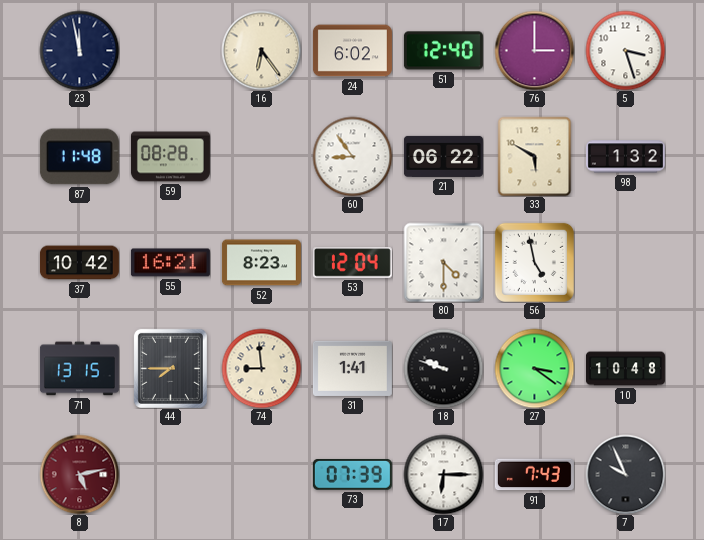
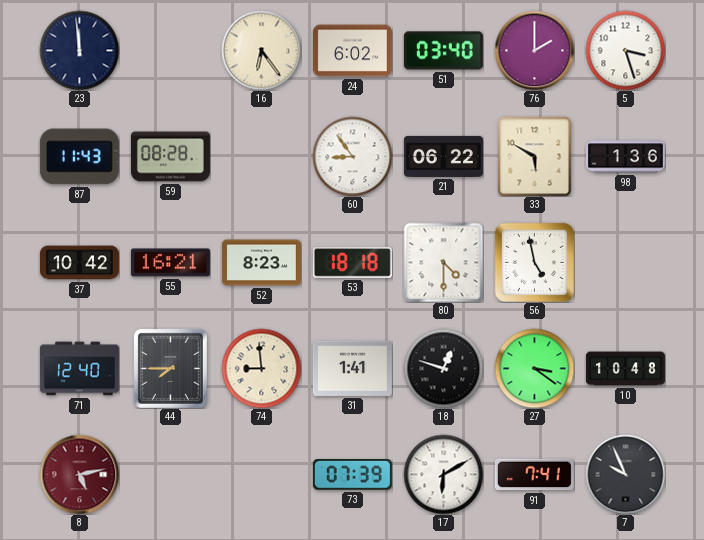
23: 11:58 -> 11:59 (79, 50)
51: 12:40 -> 03:40 (443, 51)
76: 3:00 -> 2:00 (534, 50)
87: 11:48 -> 11:43 (79, 157)
98: 1:32 -> 1:36 (625, 157)
53: 12:04 -> 18:18 (352, 263)
71: 13:15 -> 12:40 (79, 369)
18: 9:48 -> 12:48 (443, 368)
17: 6:15 -> 6:10 (443, 474)
91: 7:43 -> 7:41 (534, 475)
